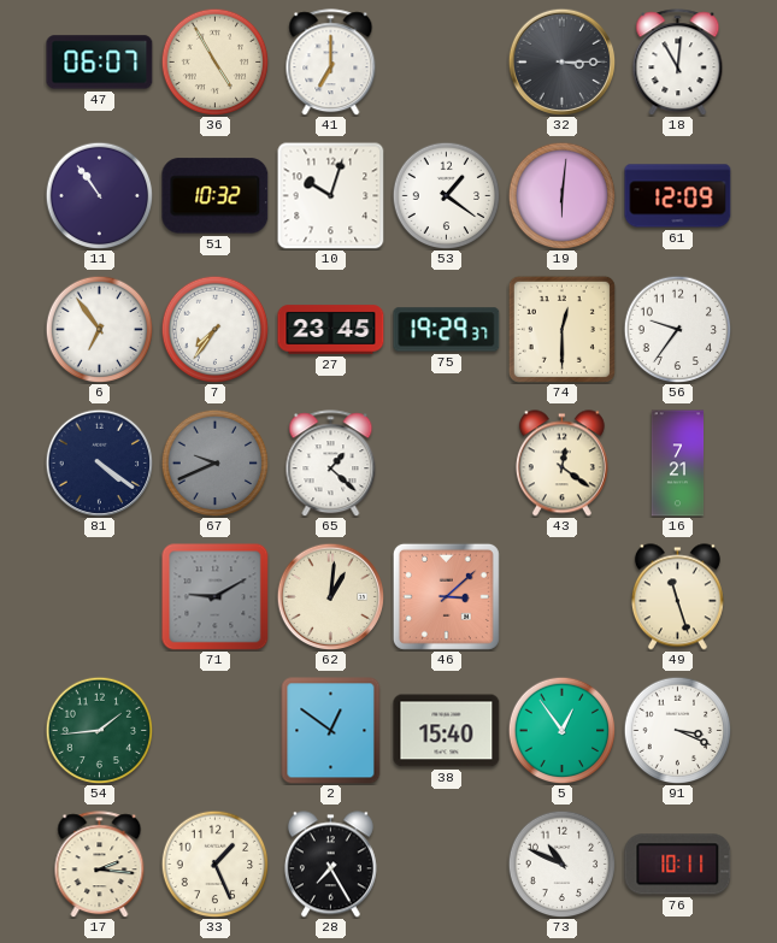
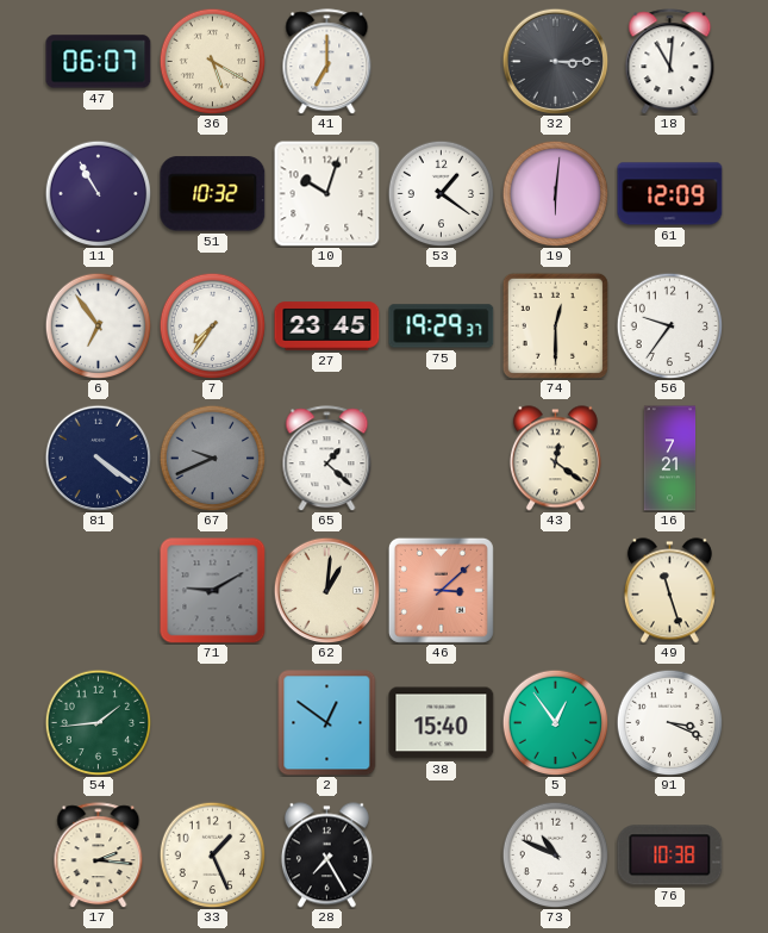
36: 4:55 -> 5:20 (212, 61)
11: 10:54 -> 10:55 (98, 193)
76: 10:11 -> 10:38 (670, 856)
